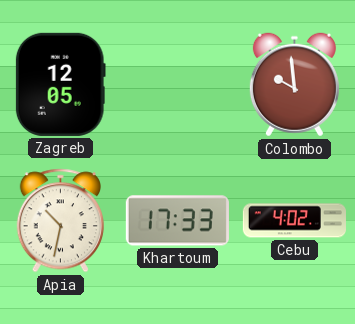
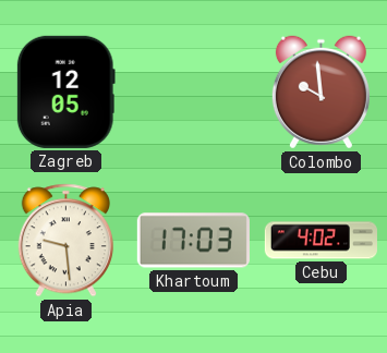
Apia: 10:32 -> 9:29 (65, 241)
Khartoum: 17:33 -> 17:03 (193, 241)
